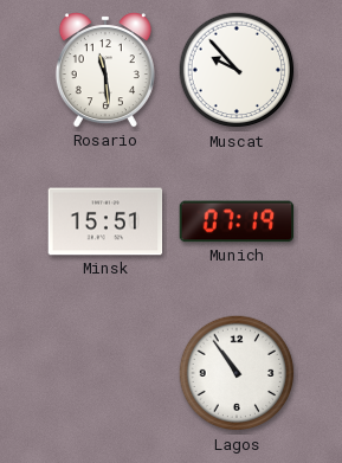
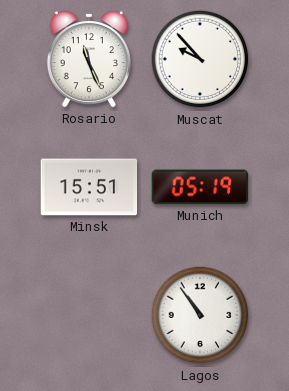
Rosario: 11:29 -> 11:26 (89, 59)
Munich: 07:19 -> 05:19 (200, 187)
